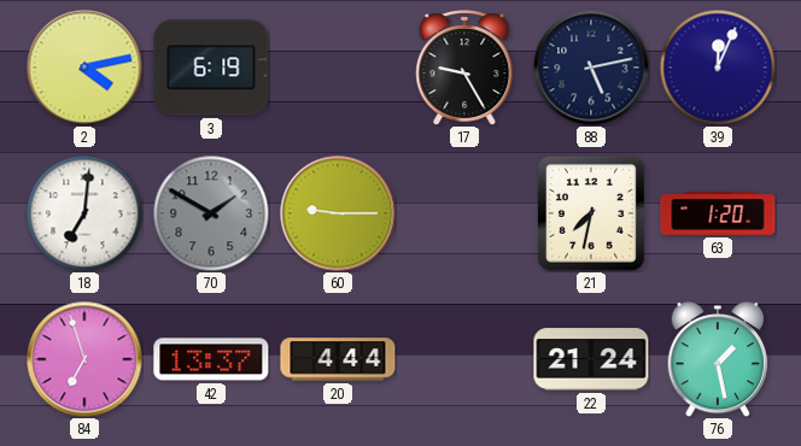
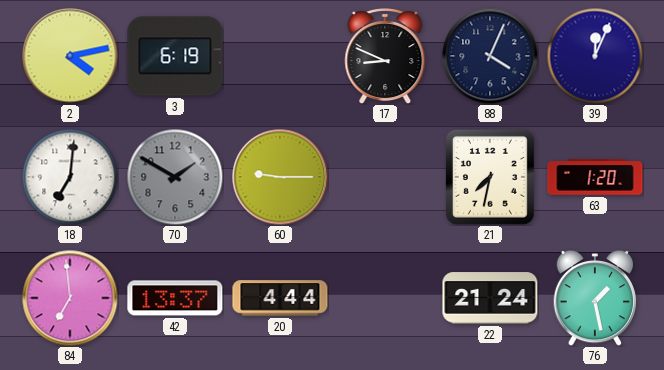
17: 9:25 -> 8:49 (385, 57)
88: 5:13 -> 4:04 (490, 56)
84: 6:57 -> 6:59 (70, 298)
